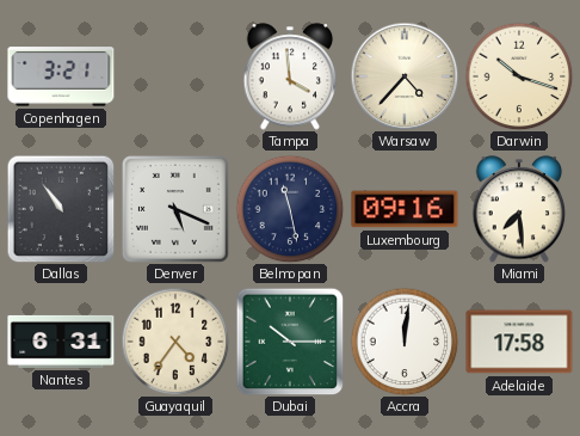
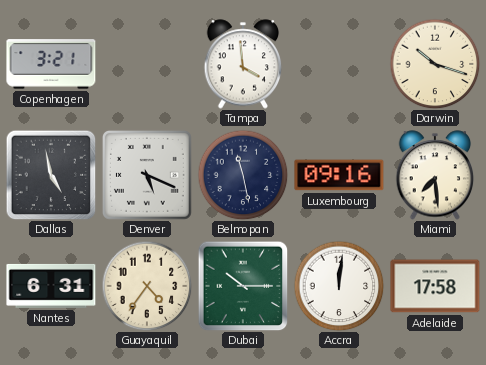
Warsaw: 4:37 -> none (405, 76)
Dallas: 10:54 -> 4:58 (51, 175)
